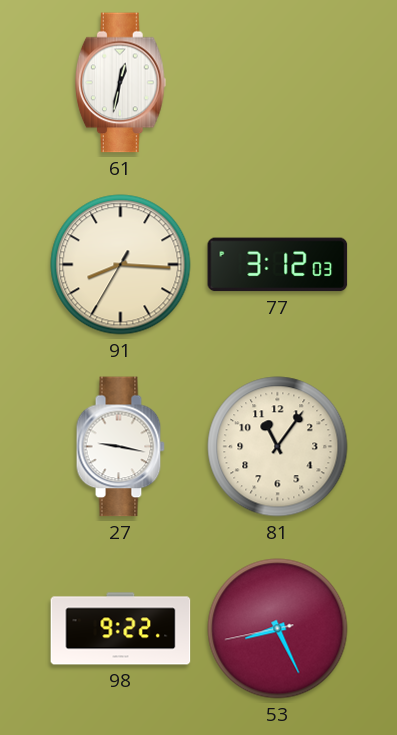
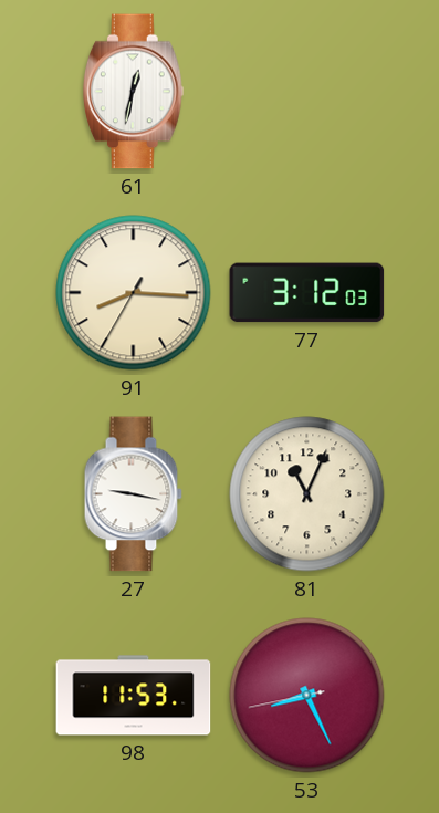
81: 11:06 -> 11:04 (307, 494)
98: 9:22 -> 11:53 (134, 696)
